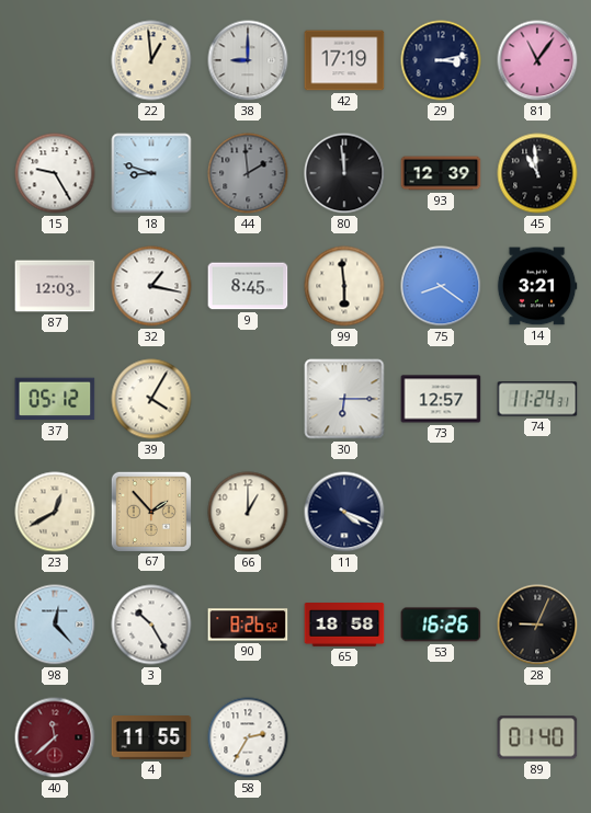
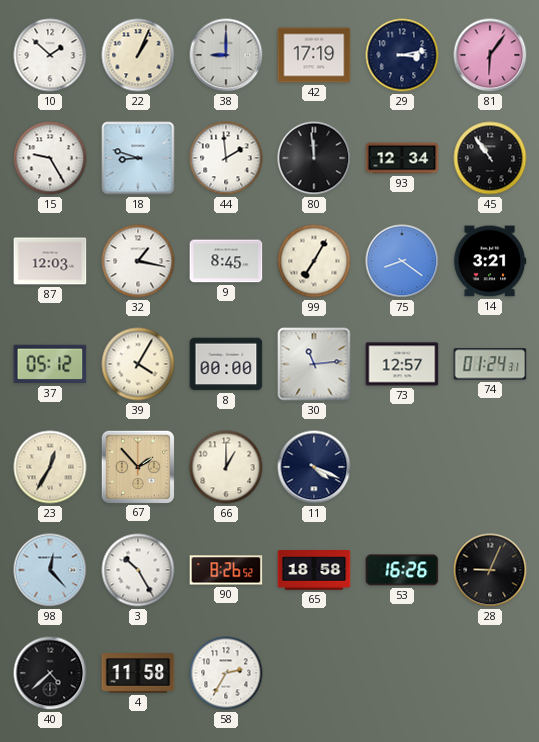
10: none -> 1:52 (50, 55)
22: 12:59 -> 1:04 (138, 55)
81: 11:06 -> 6:06 (490, 55)
44 dial: grey -> white (226, 158)
93: 12:39 -> 12:34 (402, 158)
45: 10:59 -> 10:54 (490, 158)
99: 5:59 -> 7:05 (314, 261)
8: none -> 00:00 (226, 364)
30: 6:15 -> 11:14 (314, 364)
74: 11:24 -> 01:24 (490, 364)
23: 12:40 -> 12:35 (50, 467)
40: 11:38 -> 4:38 (50, 673)
40 dial: burgundy -> black (50, 673)
4: 11:55 -> 11:58 (138, 674)
89: 01:40 -> none (537, 737)
